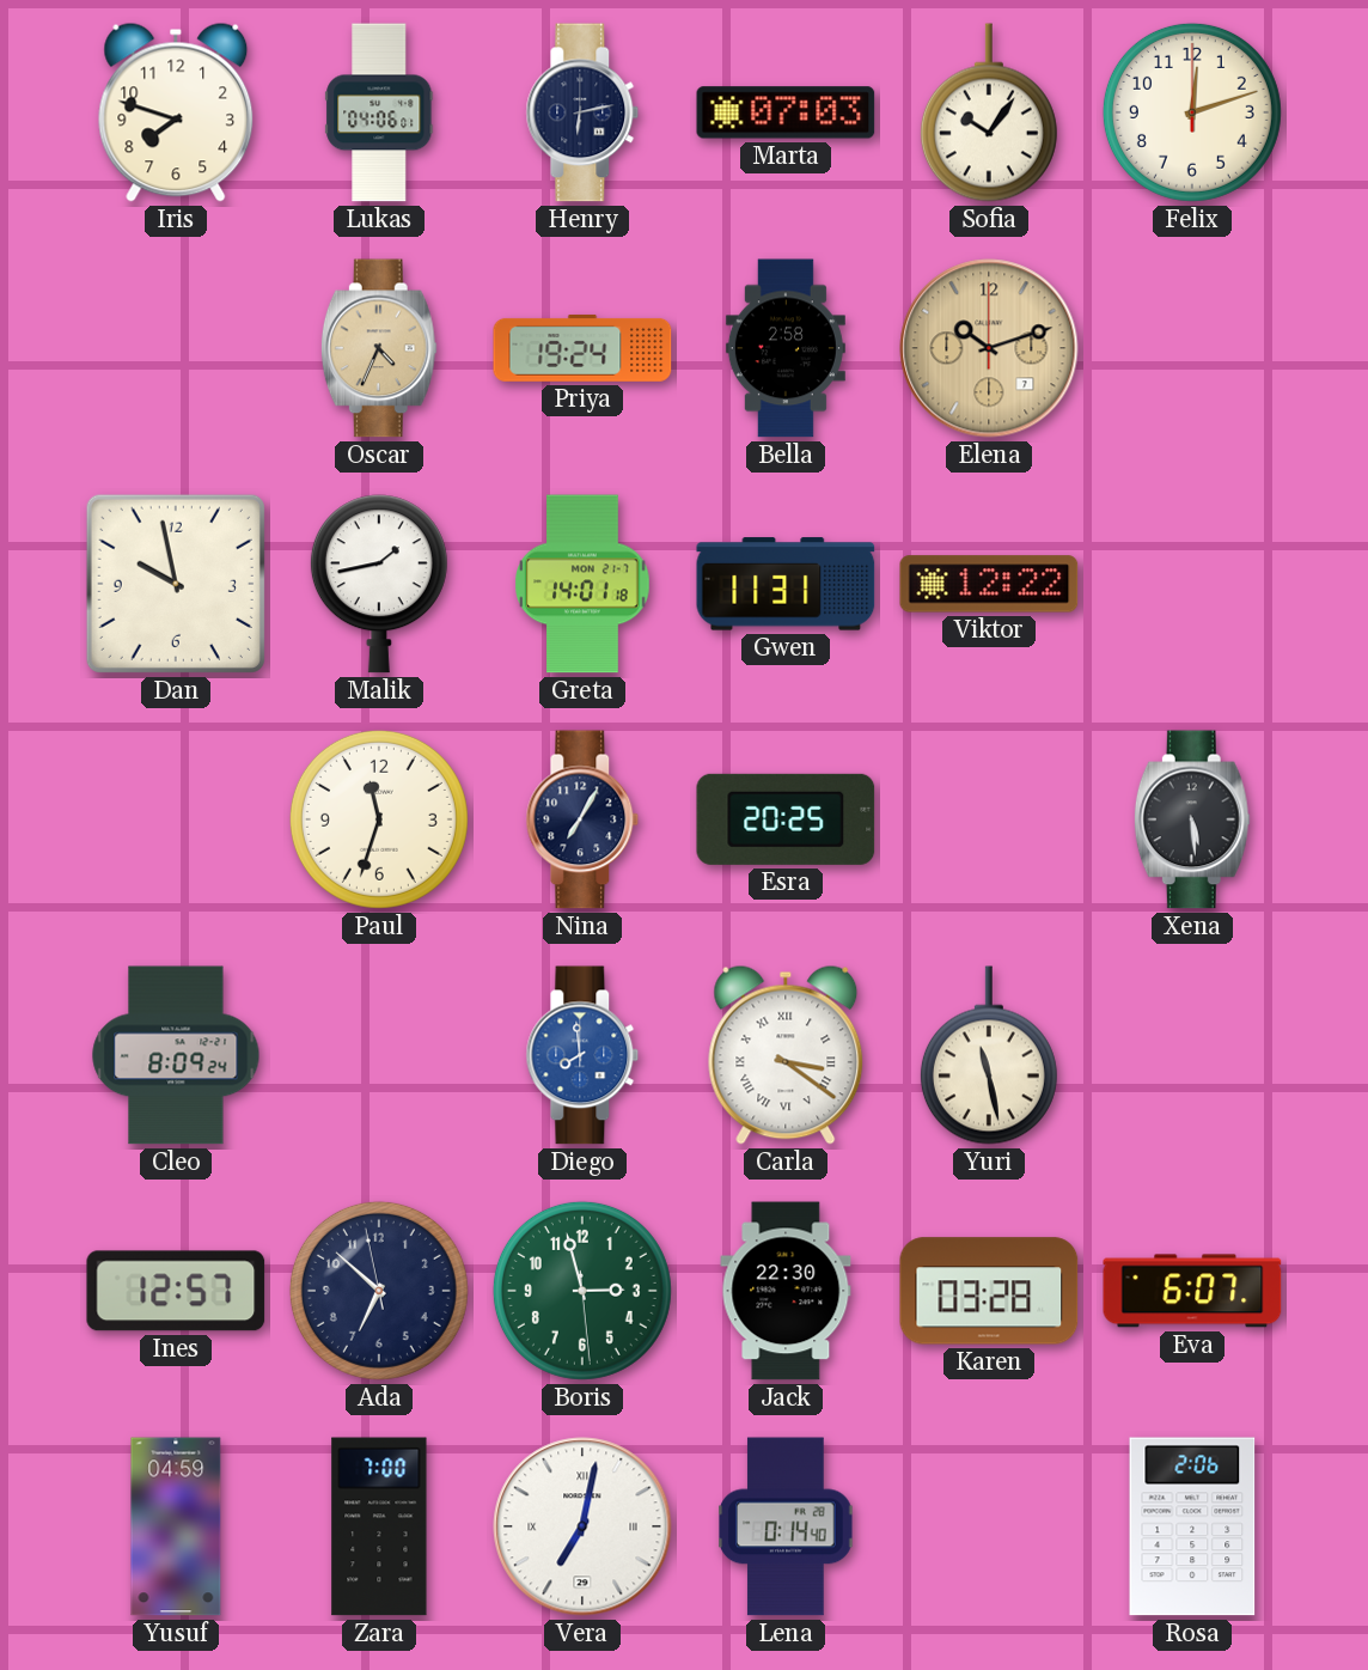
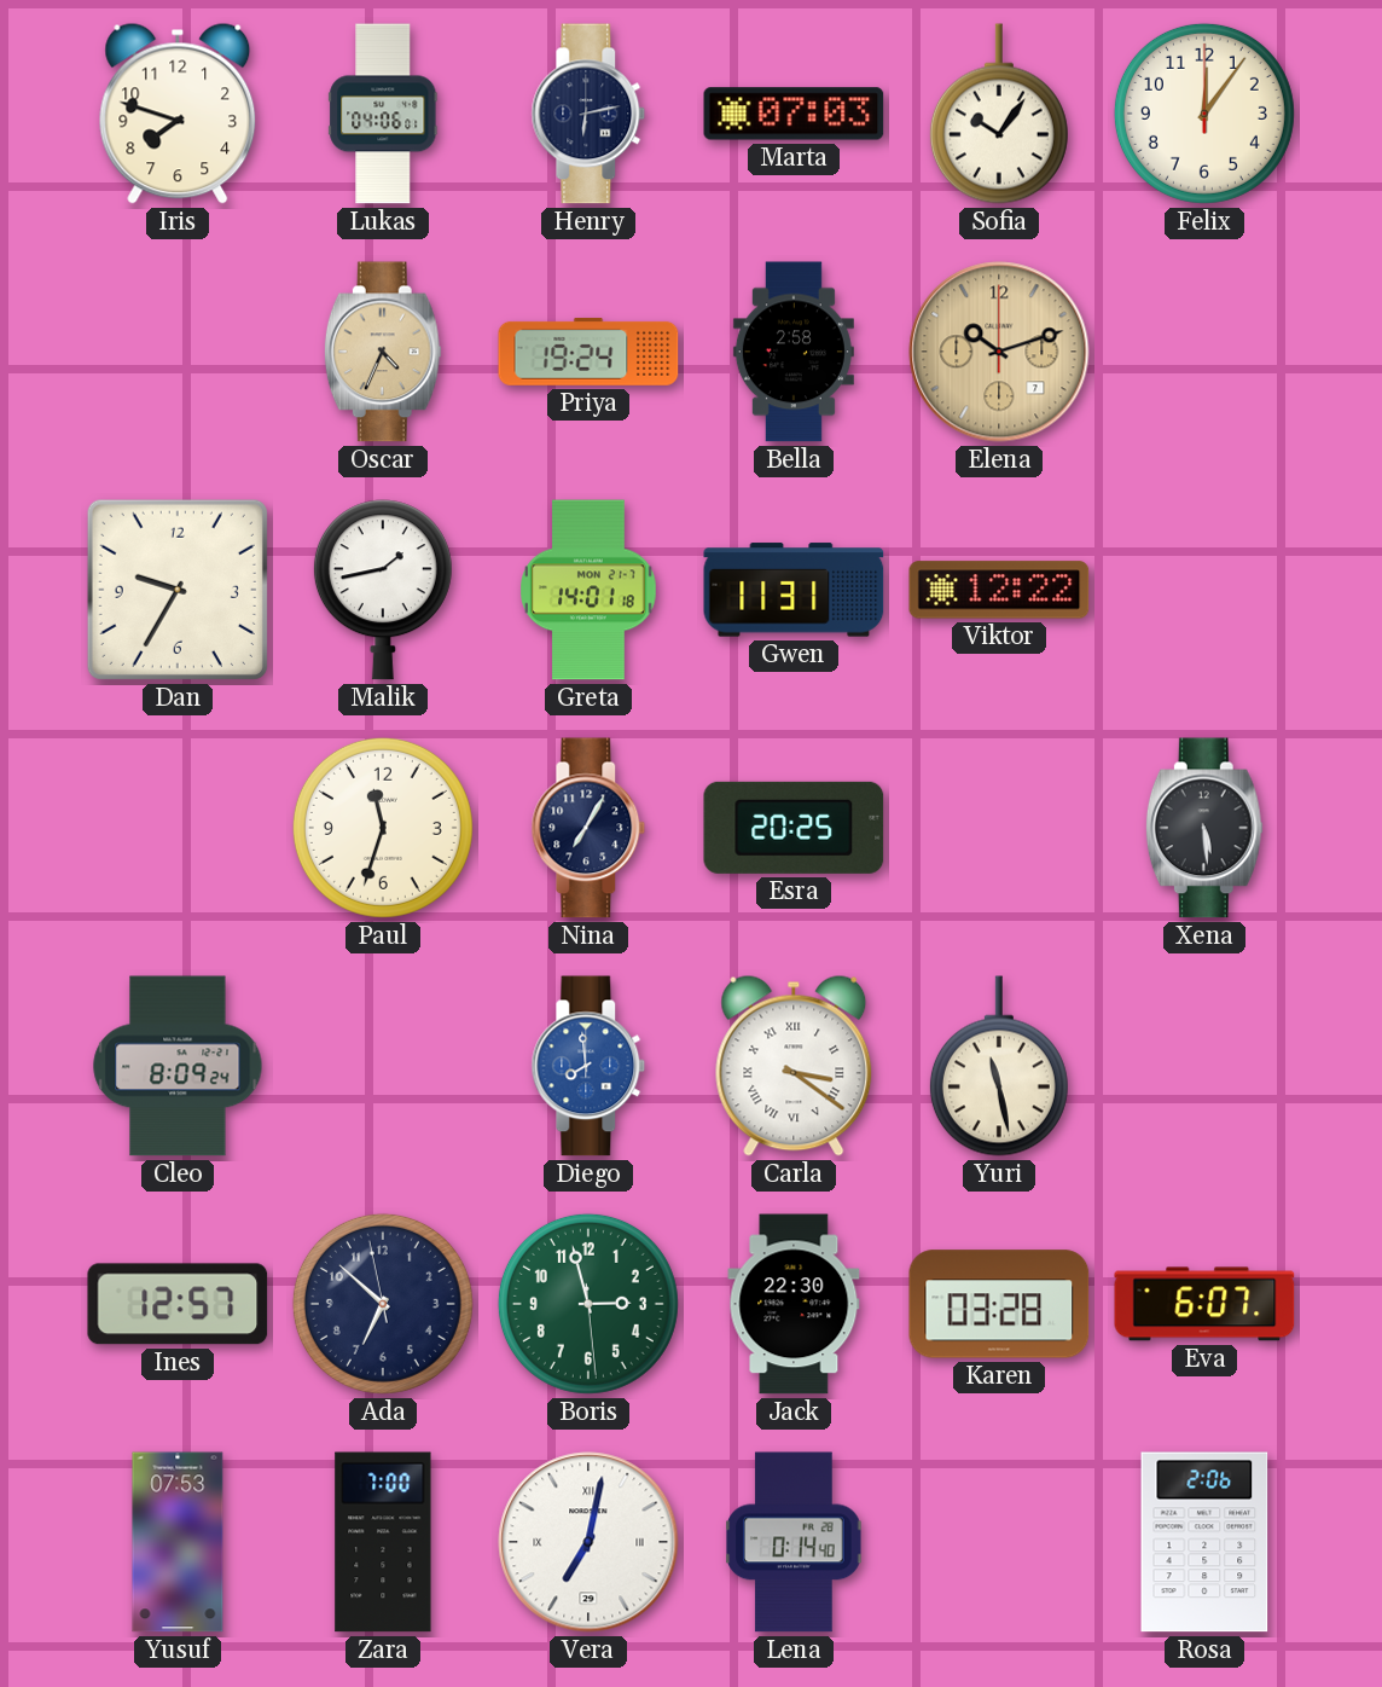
Felix: 12:12 -> 12:06 (1204, 114)
Dan: 9:58 -> 9:35 (178, 590)
Yusuf: 04:59 -> 07:53 (178, 1542)
